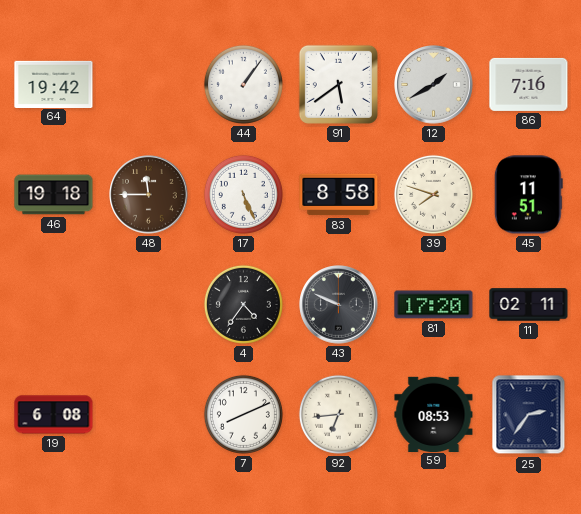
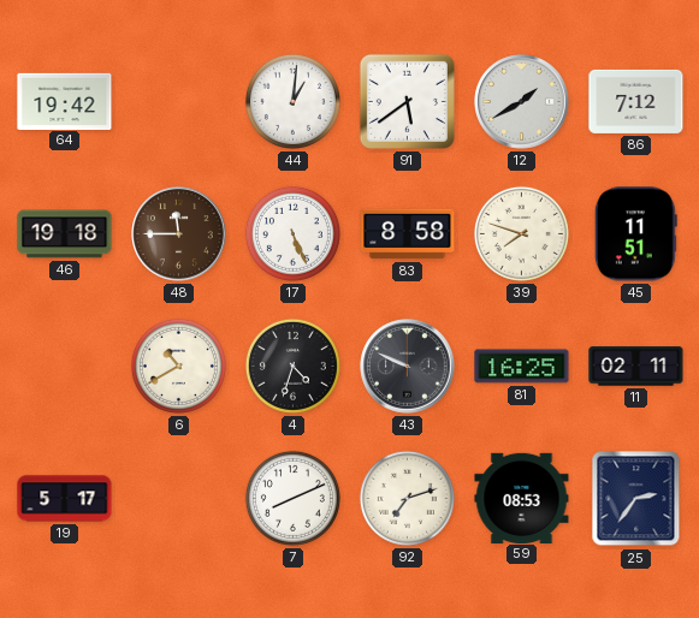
44: 1:06 -> 1:01 (292, 101)
86: 7:16 -> 7:12 (636, 101)
6: none -> 10:40 (178, 366)
4: 4:36 -> 4:33 (292, 366)
81: 17:20 -> 16:25 (522, 367)
19: 6:08 -> 5:17 (65, 499)
92: 6:44 -> 7:12 (407, 498)
